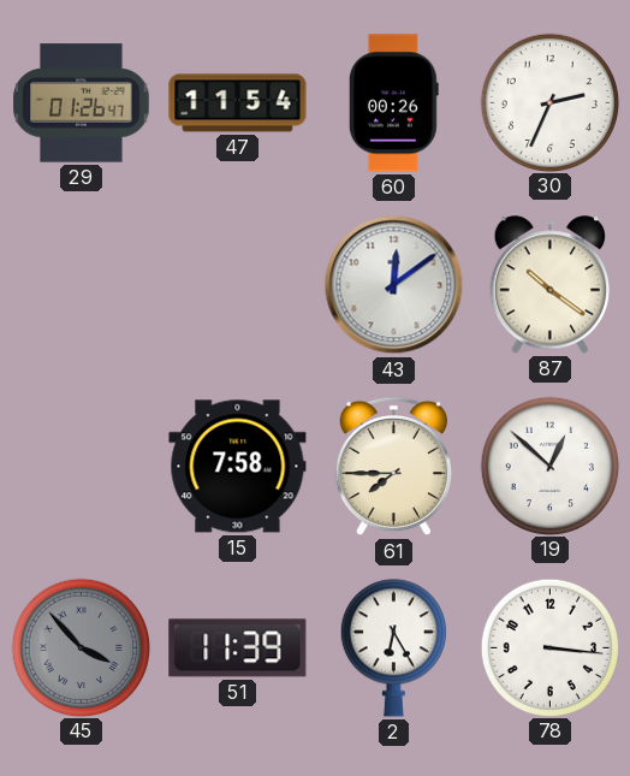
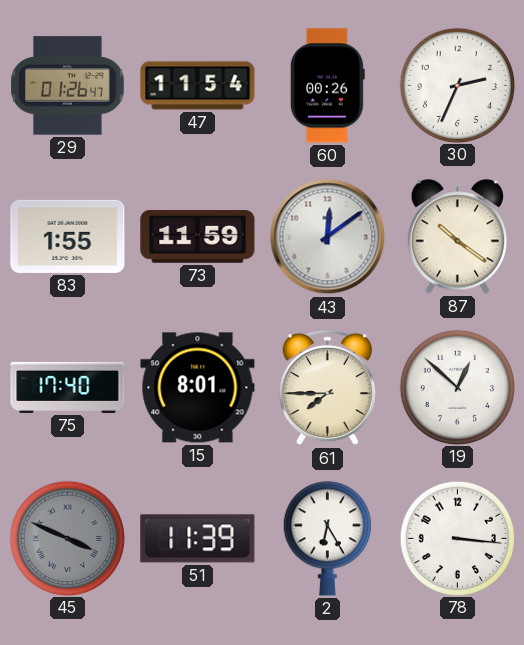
83: none -> 1:55 (68, 236)
73: none -> 11:59 (198, 237)
75: none -> 17:40 (68, 387)
15: 7:58 -> 8:01 (198, 388)
45: 3:53 -> 3:49 (67, 538)
